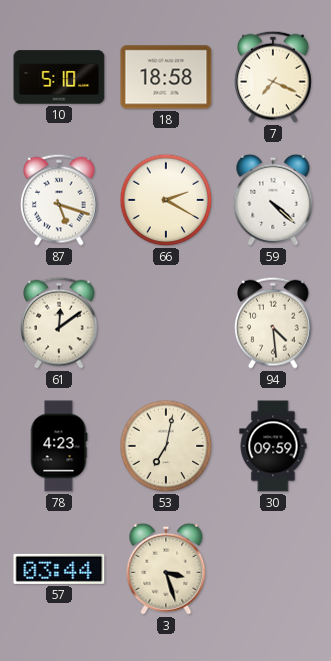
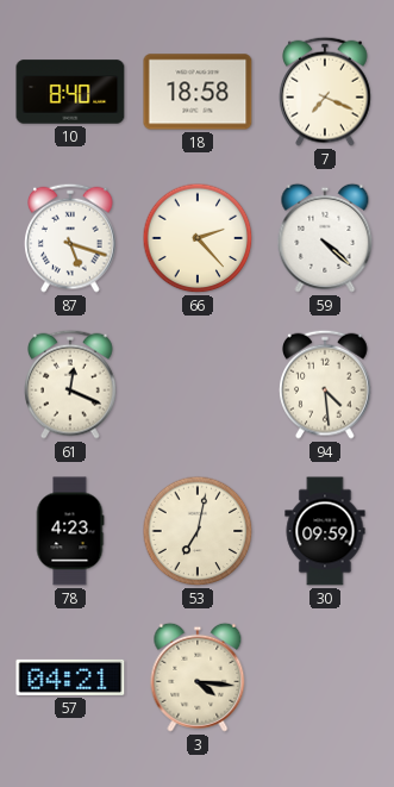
10: 5:10 -> 8:40 (70, 92)
66: 2:20 -> 2:23 (198, 238)
61: 12:09 -> 12:19 (70, 385)
57: 03:44 -> 04:21 (70, 677)
3: 3:27 -> 4:16 (198, 677)
